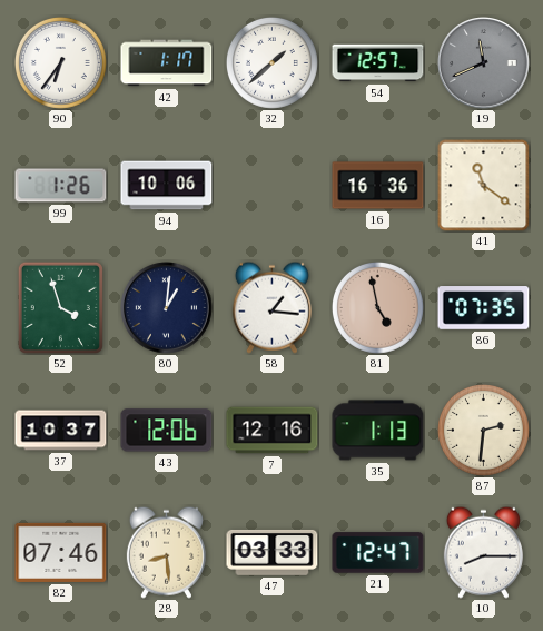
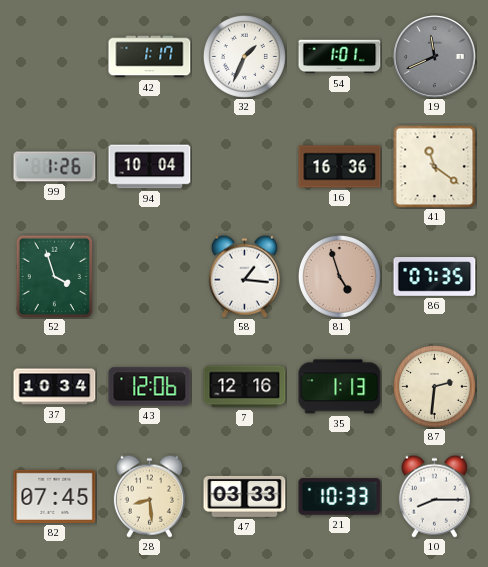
90: 6:36 -> none (60, 62)
32: 1:38 -> 1:34 (244, 56)
54: 12:57 -> 1:01 (340, 57)
94: 10:06 -> 10:04 (150, 167)
80: 1:01 -> none (167, 308)
81: 4:58 -> 4:57 (339, 276)
37: 10:37 -> 10:34 (55, 387)
82: 07:46 -> 07:45 (55, 496)
21: 12:47 -> 10:33 (340, 497)
